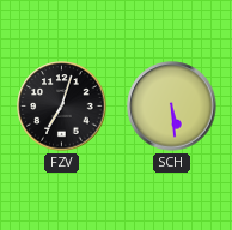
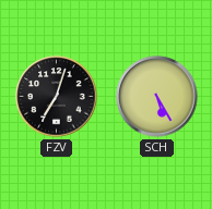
SCH: 5:29 -> 5:25 (157, 97)
